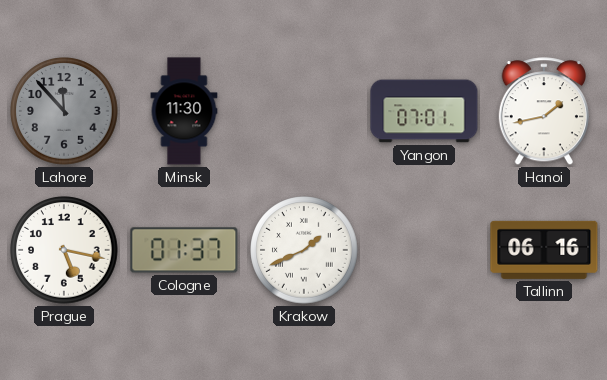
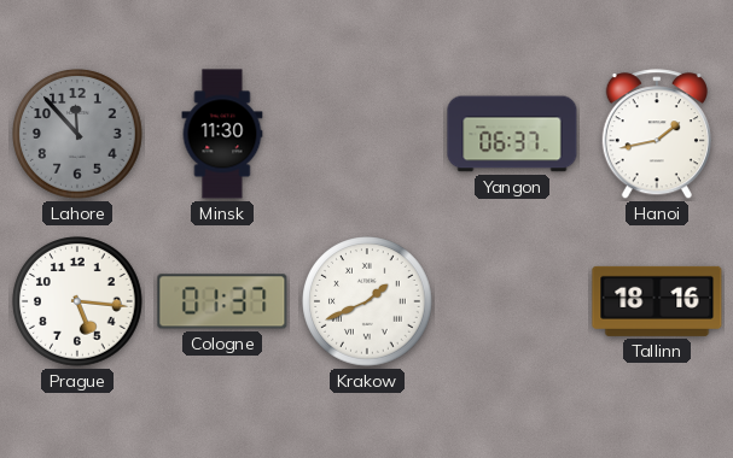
Yangon: 07:01 -> 06:37 (512, 134)
Prague: 5:17 -> 5:16 (77, 301)
Tallinn: 06:16 -> 18:16 (657, 301)
